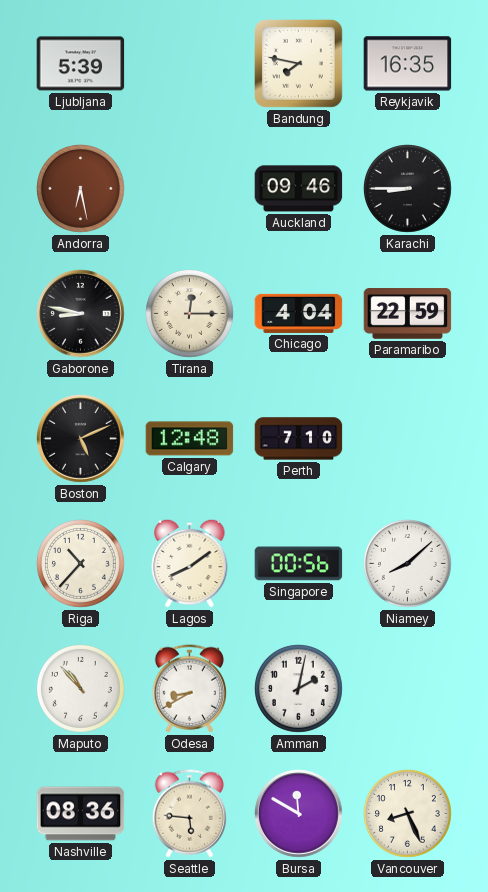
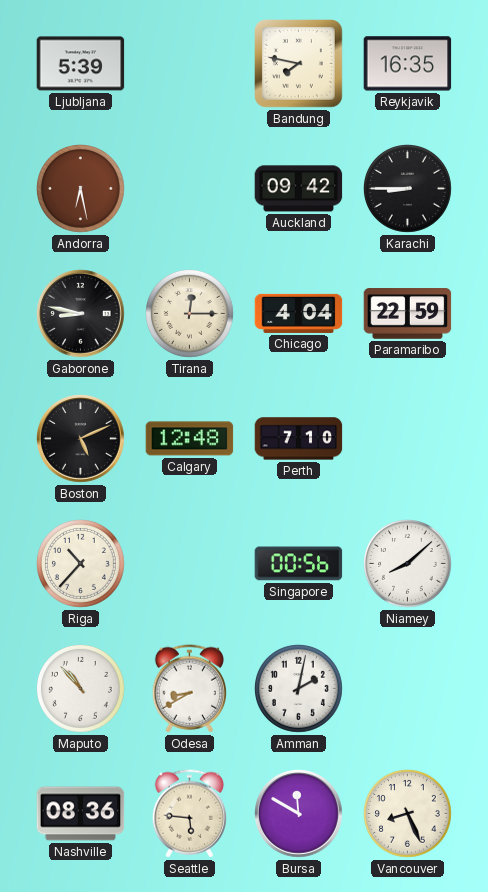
Auckland: 09:46 -> 09:42 (299, 189)
Lagos: 8:09 -> none (190, 563)
